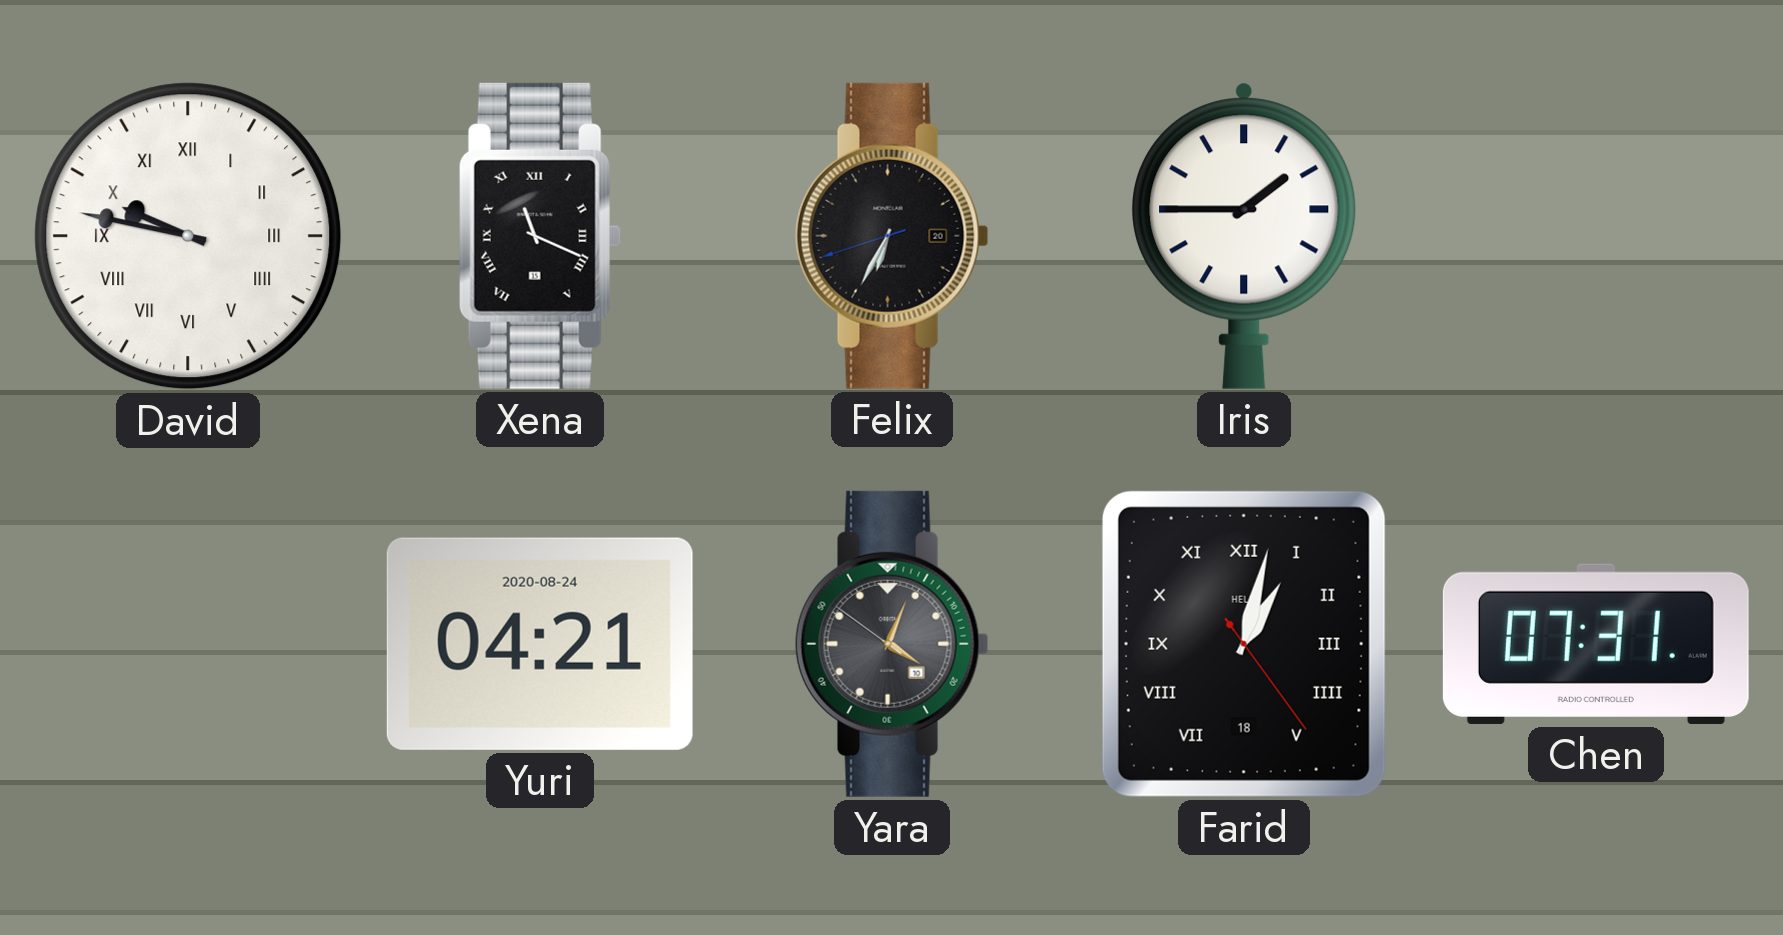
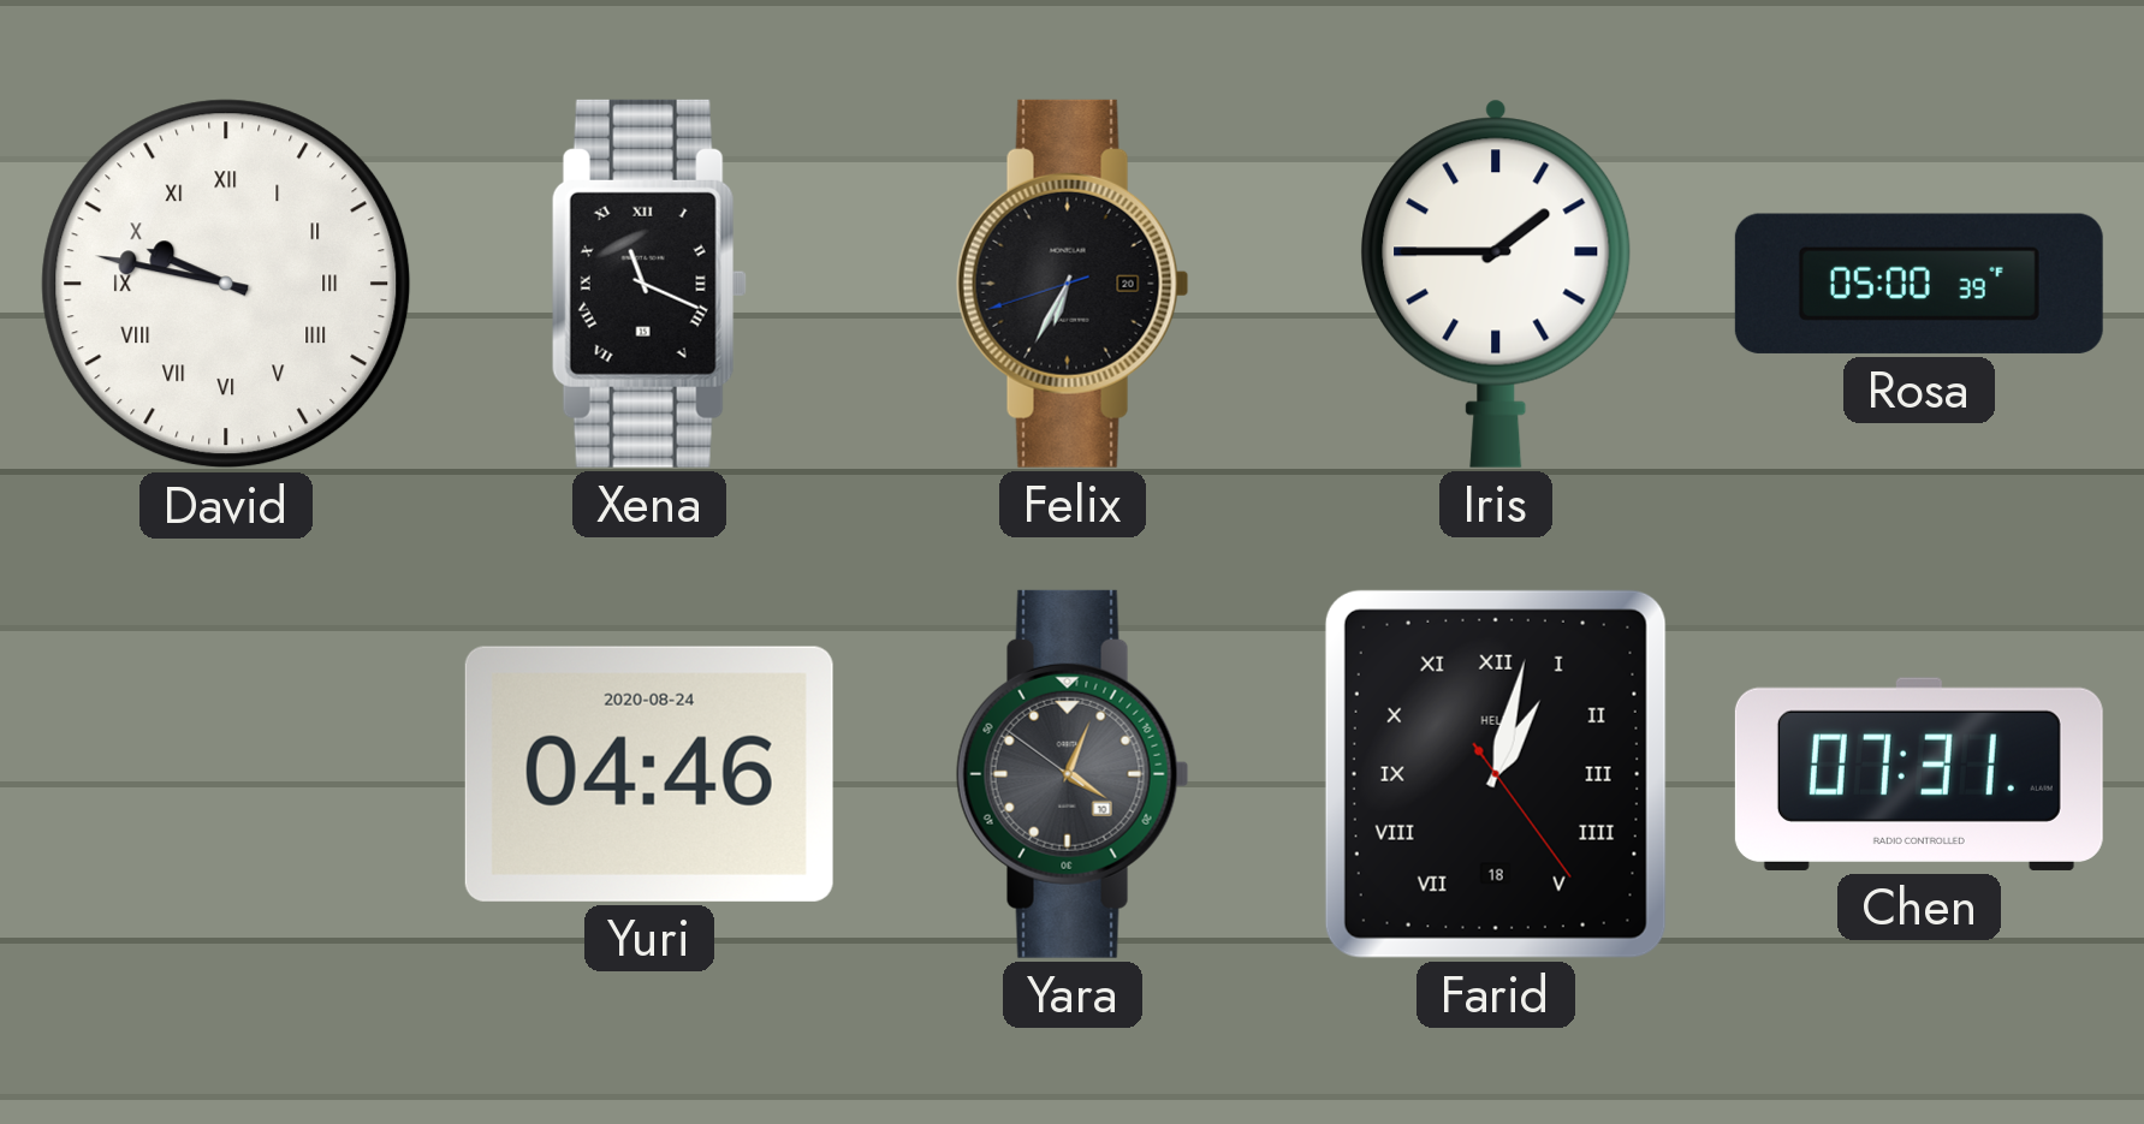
Rosa: none -> 05:00 (1919, 284)
Yuri: 04:21 -> 04:46 (649, 774)
